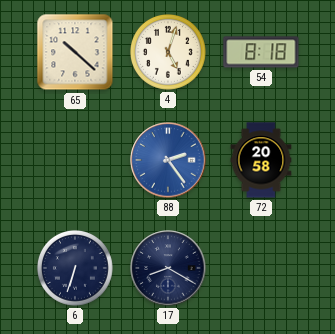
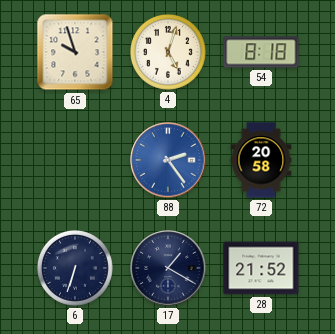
65: 10:22 -> 9:57 (75, 52)
17: 8:20 -> 1:20 (168, 268)
28: none -> 21:52 (261, 268)
